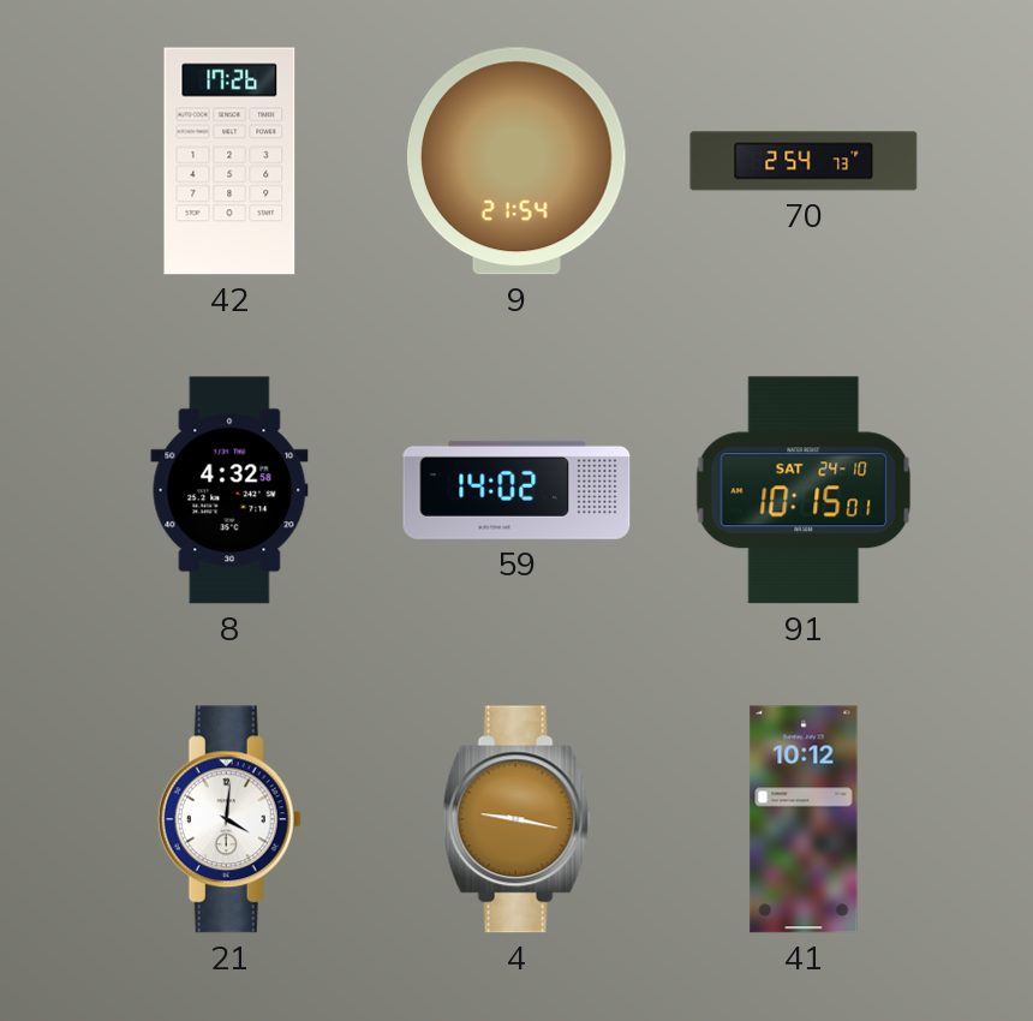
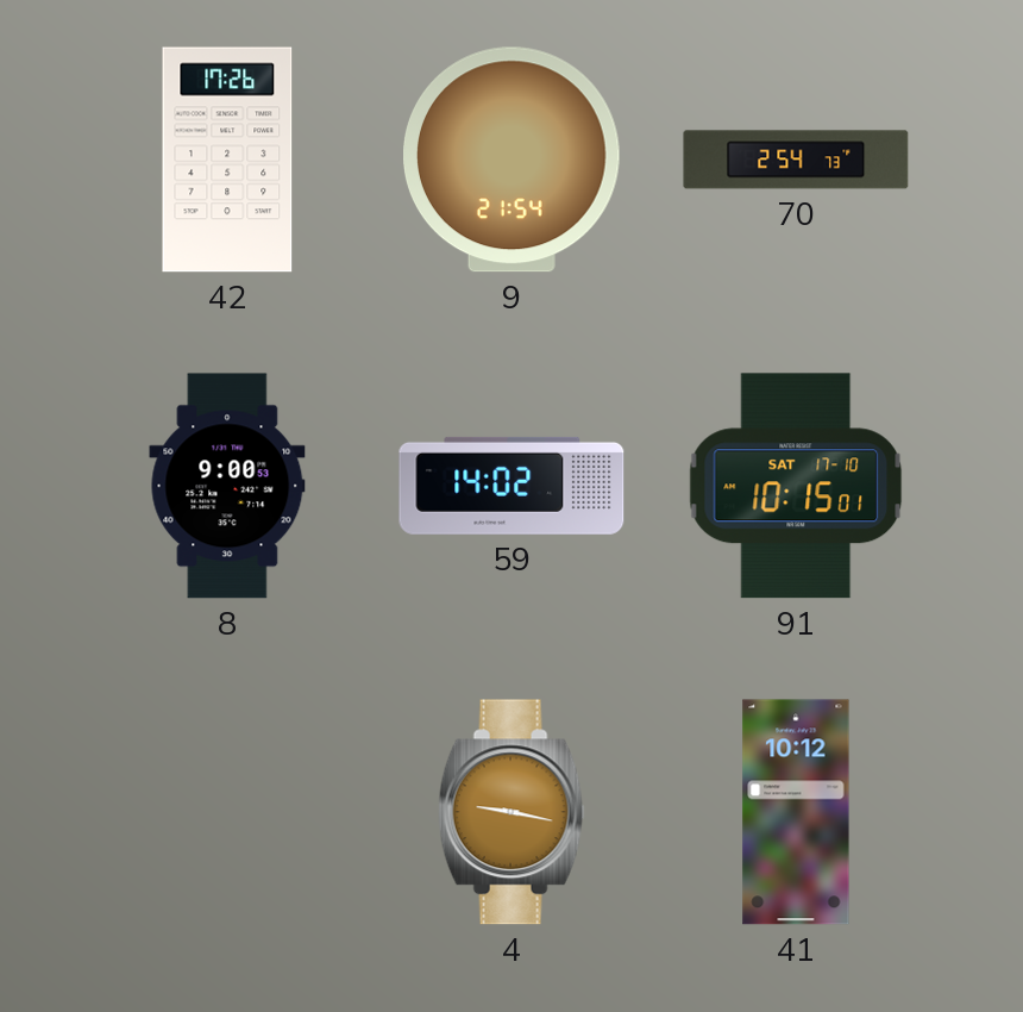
8: 4:32 -> 9:00 (227, 486)
91 date: SAT 24-10 -> SAT 17-10 (796, 486)
21: 4:01 -> none (229, 819)
